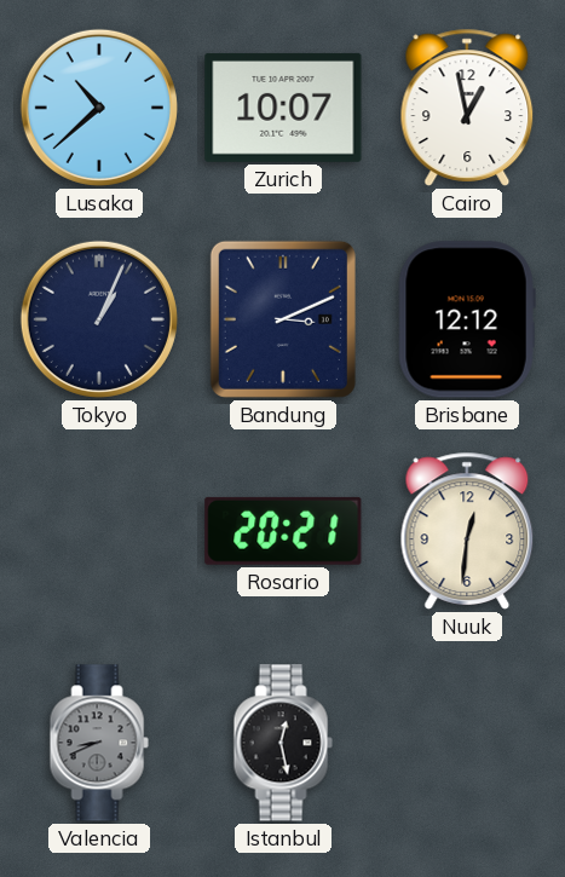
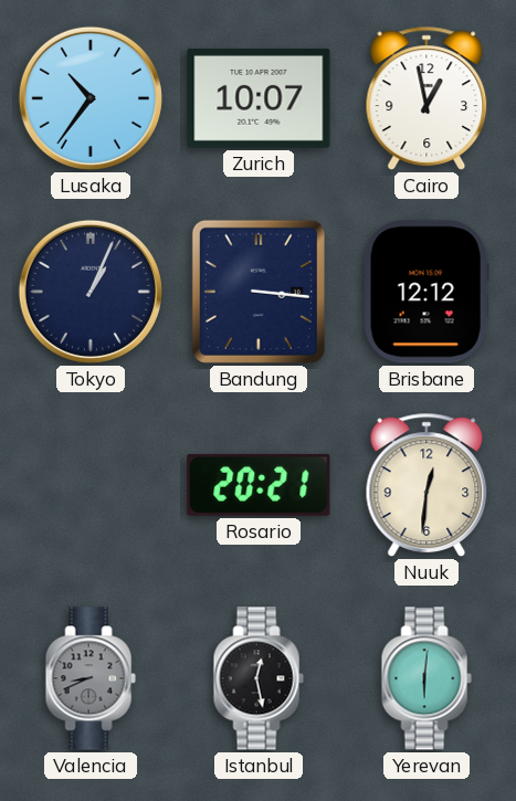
Lusaka: 10:38 -> 10:36 (91, 98)
Bandung: 3:11 -> 3:16 (259, 292)
Yerevan: none -> 6:01 (427, 678)
